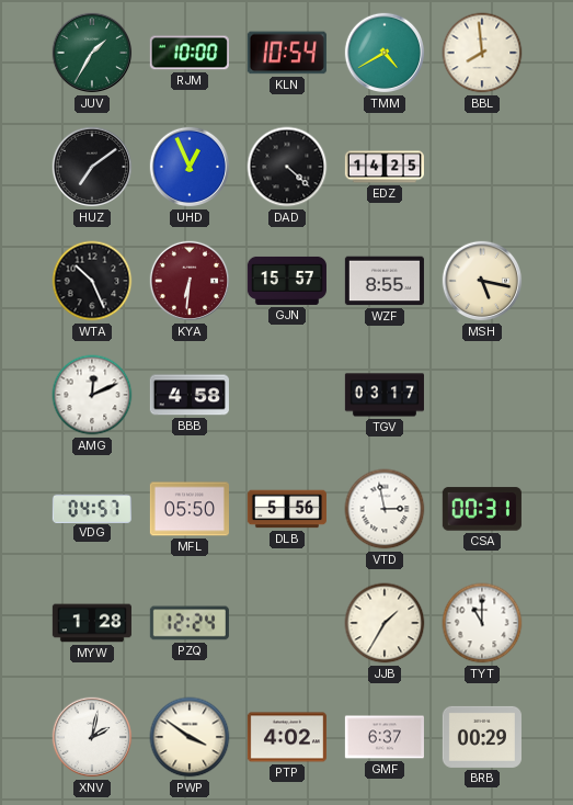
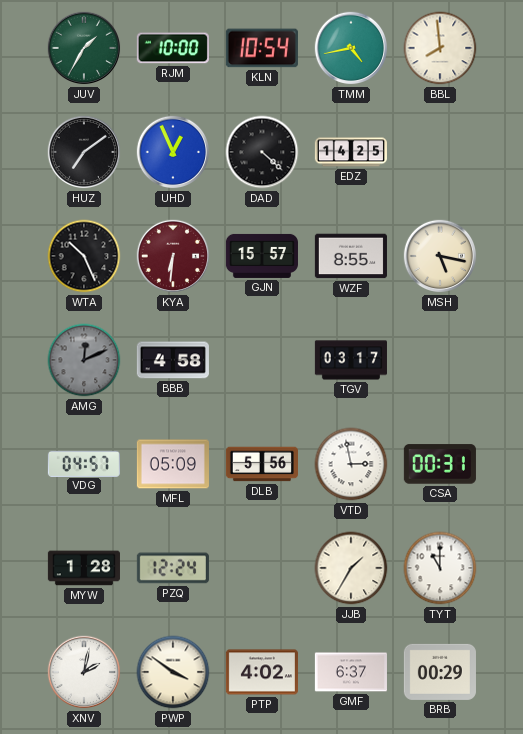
TMM: 4:40 -> 4:43 (351, 48)
AMG dial: white -> grey (84, 360)
MFL: 05:50 -> 05:09 (173, 464)
